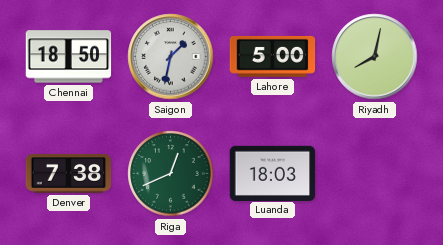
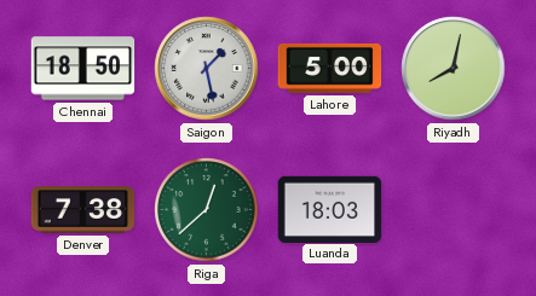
Saigon: 1:32 -> 1:28 (207, 69)
Riga: 12:41 -> 12:38 (207, 210)
